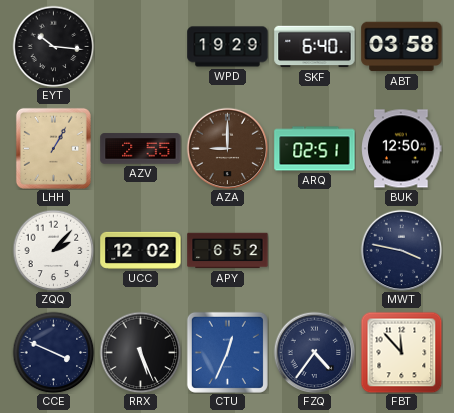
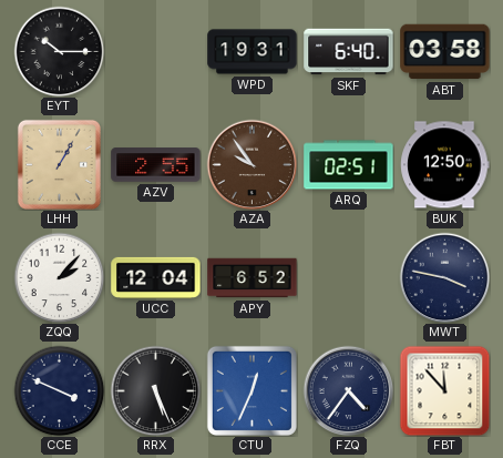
EYT: 10:16 -> 10:15 (59, 51)
WPD: 19:29 -> 19:31 (253, 52)
AZA: 9:00 -> 9:54 (251, 164)
UCC: 12:02 -> 12:04 (156, 277)
